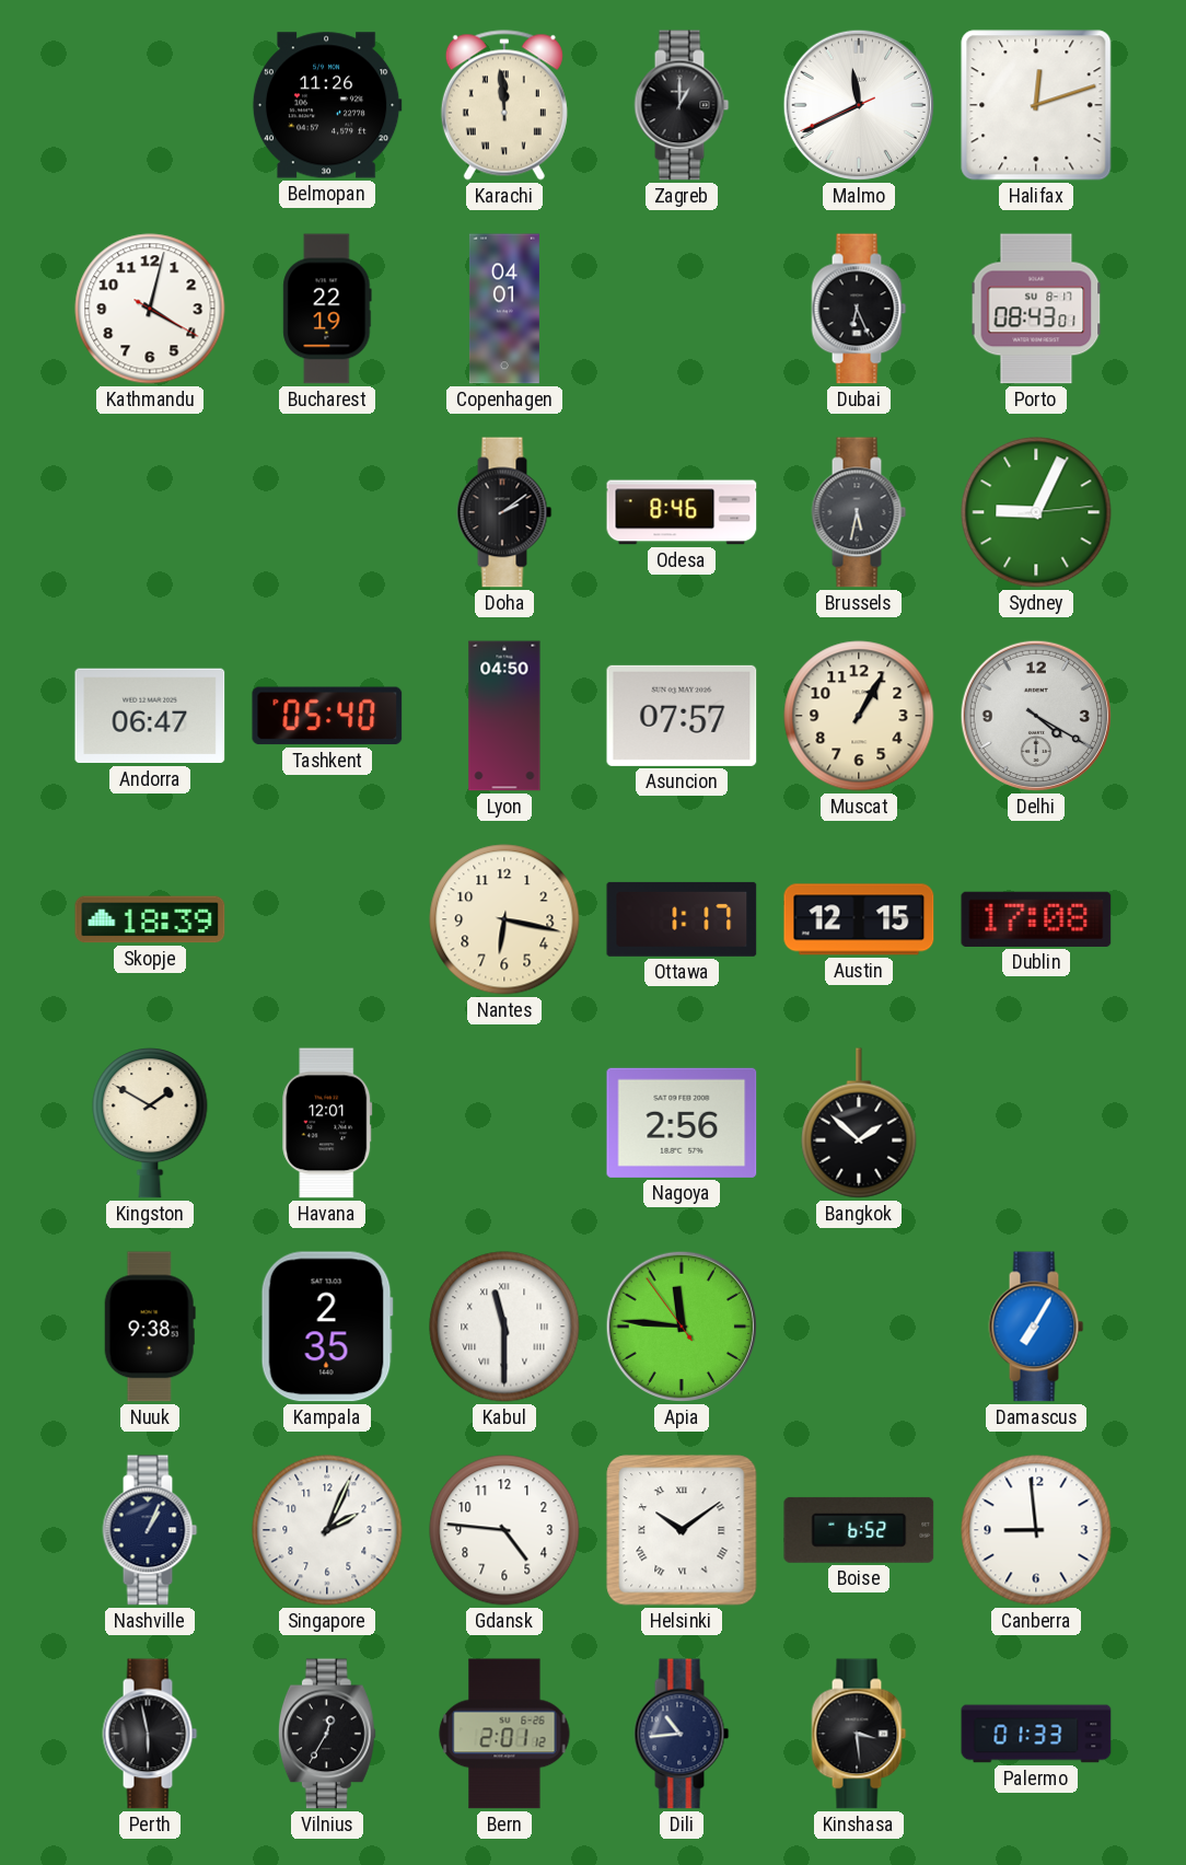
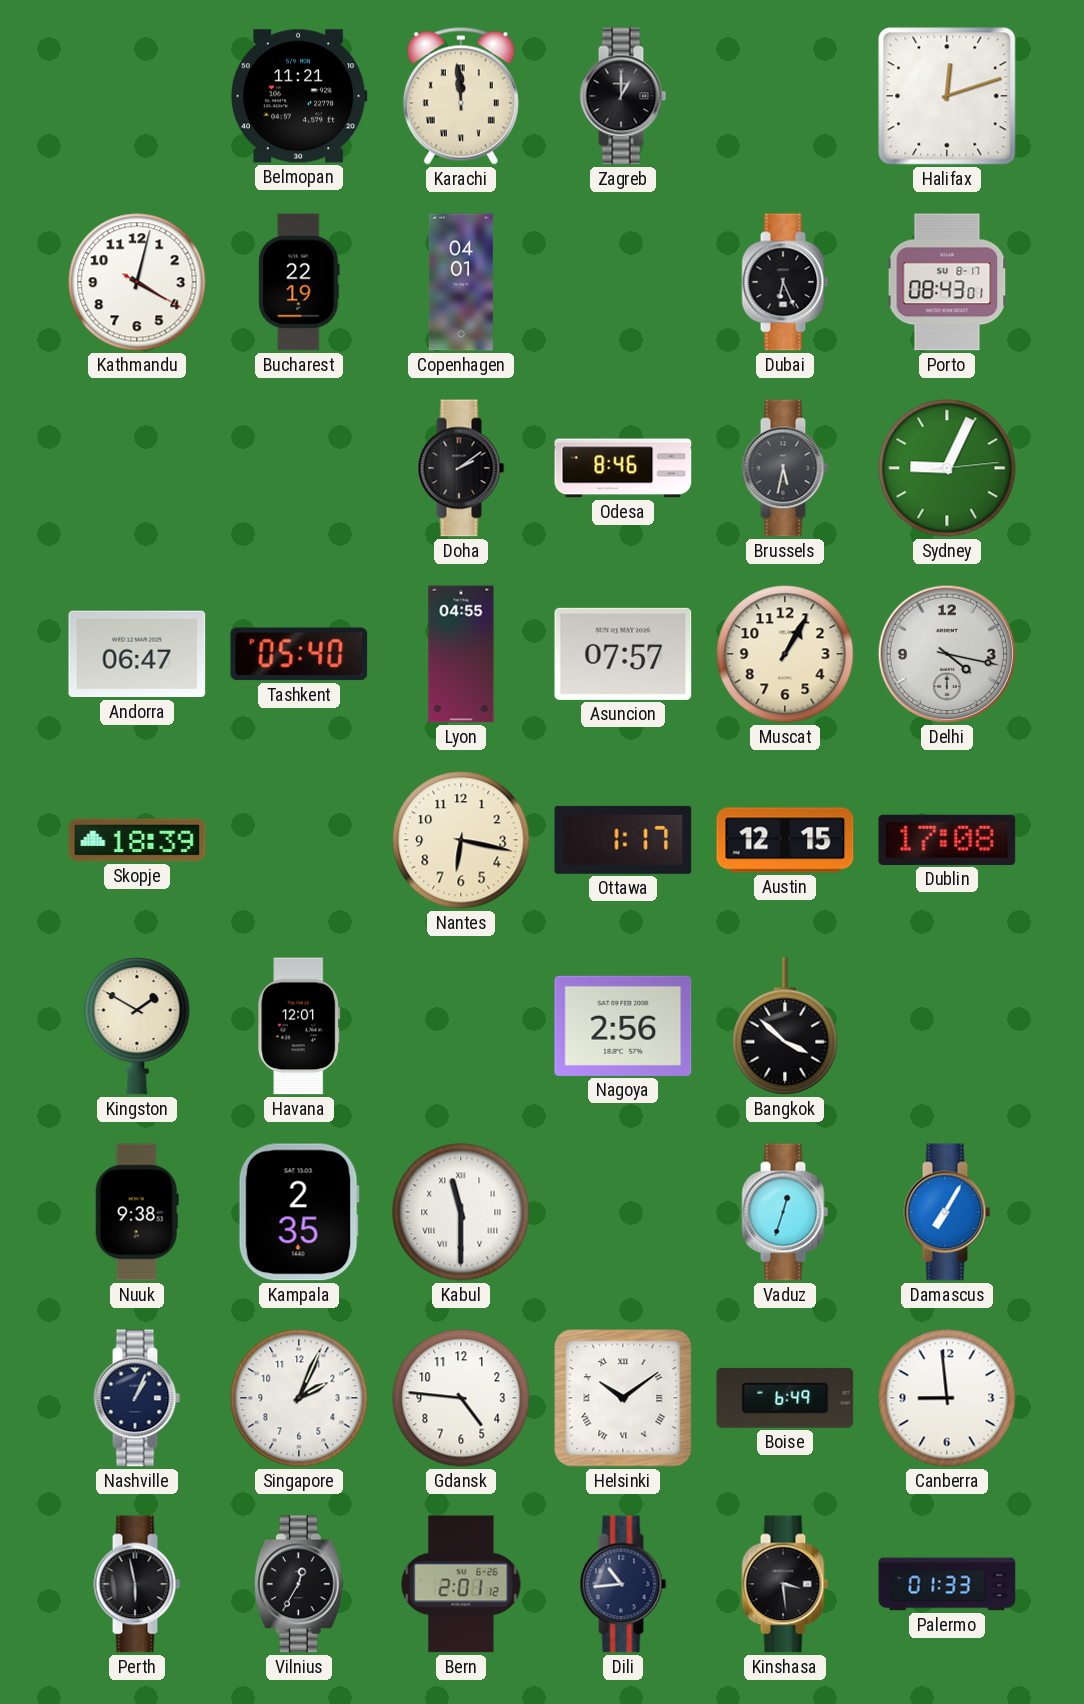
Belmopan: 11:26 -> 11:21 (299, 96)
Malmo: 11:40 -> none (859, 105)
Lyon: 04:50 -> 04:55 (461, 654)
Delhi: 4:20 -> 4:17 (947, 654)
Bangkok: 1:52 -> 3:52 (785, 1026)
Apia: 11:45 -> none (682, 1327)
Vaduz: none -> 12:33 (785, 1212)
Boise: 6:52 -> 6:49 (785, 1398)
